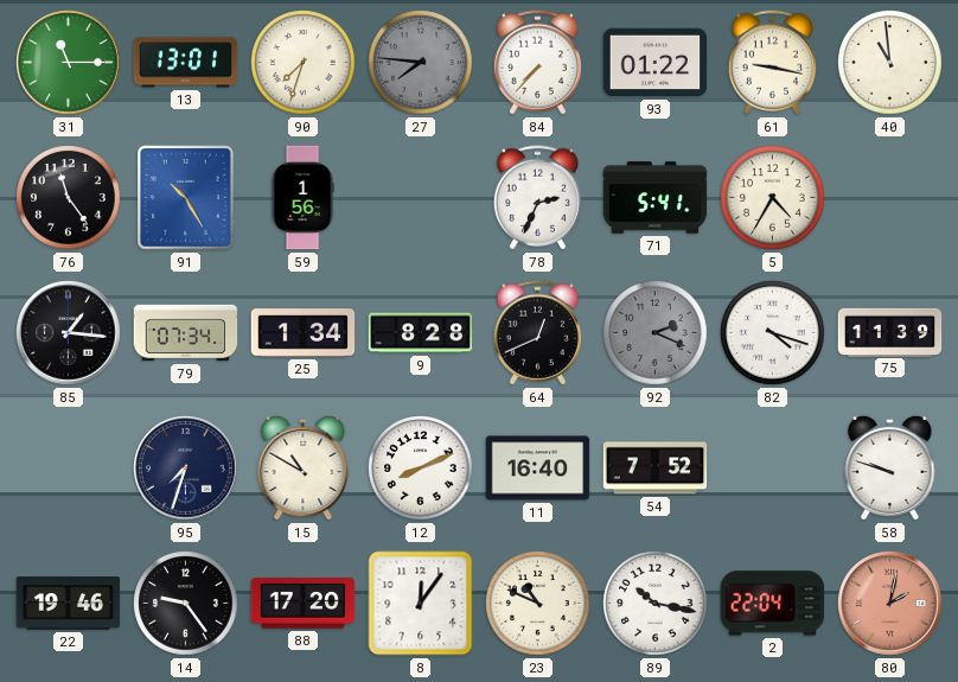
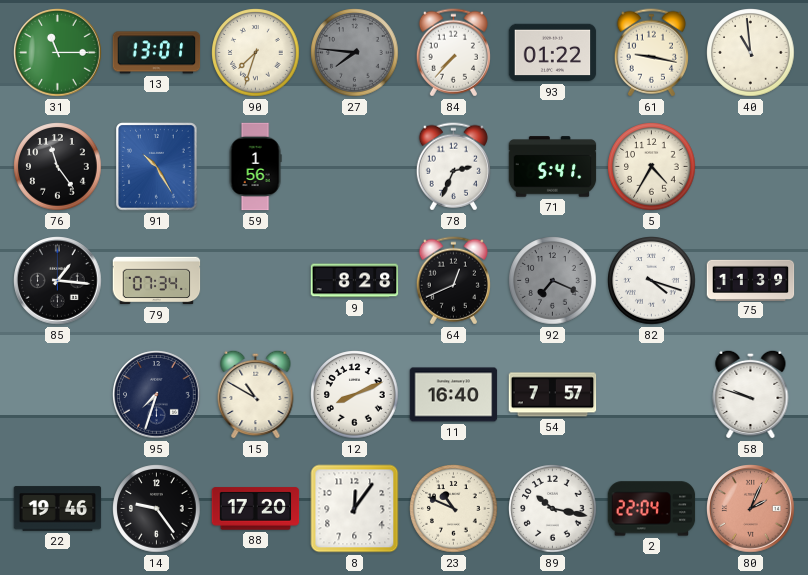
25: 1:34 -> none (304, 333)
92: 2:19 -> 7:19 (553, 281)
54: 7:52 -> 7:57 (553, 395)
80: 2:02 -> 2:04 (751, 509)
